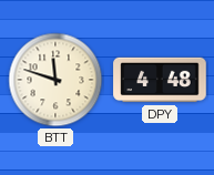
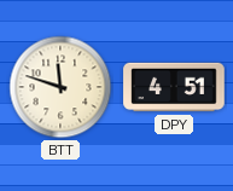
DPY: 4:48 -> 4:51 (174, 87)
